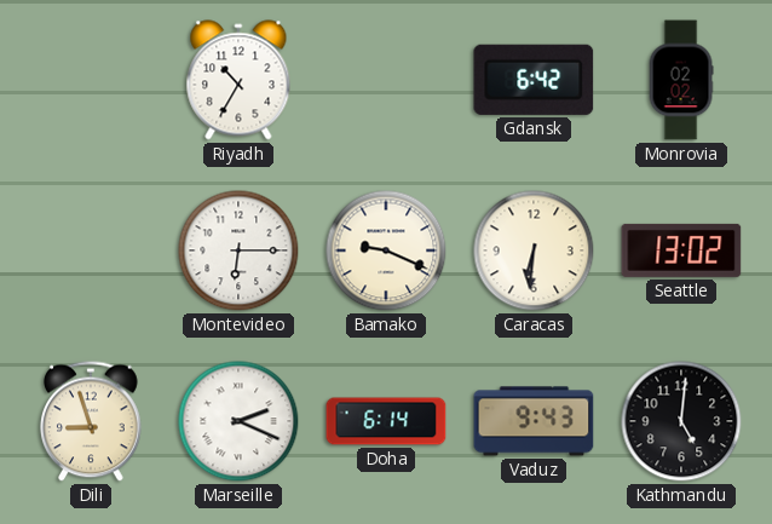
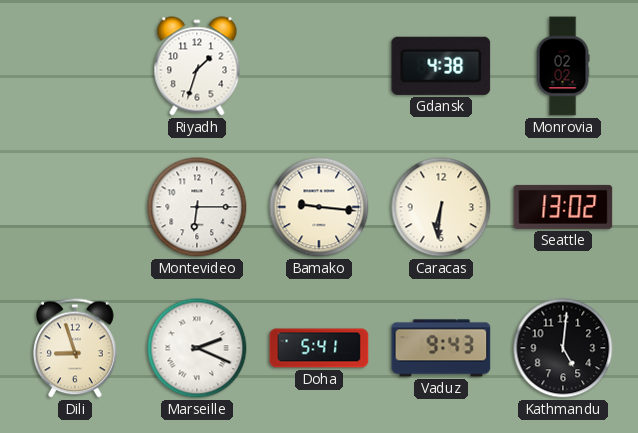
Riyadh: 10:35 -> 1:33 (197, 66)
Gdansk: 6:42 -> 4:38 (441, 66)
Bamako: 9:19 -> 9:16 (319, 207)
Doha: 6:14 -> 5:41 (319, 348)
